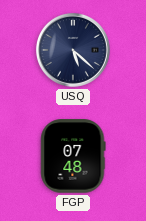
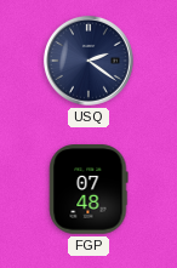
USQ: 5:22 -> 2:21 (88, 61)
